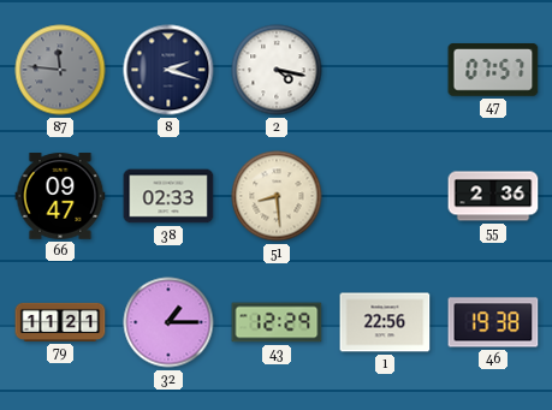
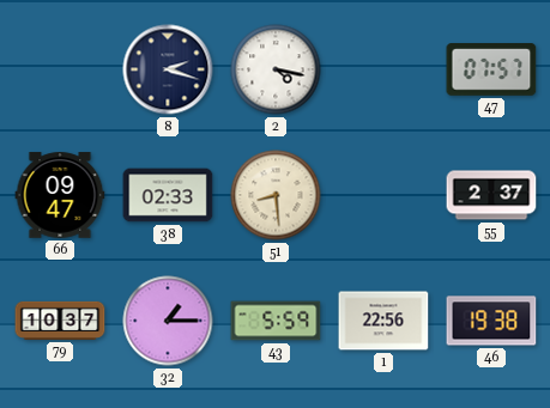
87: 11:46 -> none (60, 70)
55: 2:36 -> 2:37 (491, 195)
79: 11:21 -> 10:37 (60, 321)
43: 12:29 -> 5:59 (276, 321)
